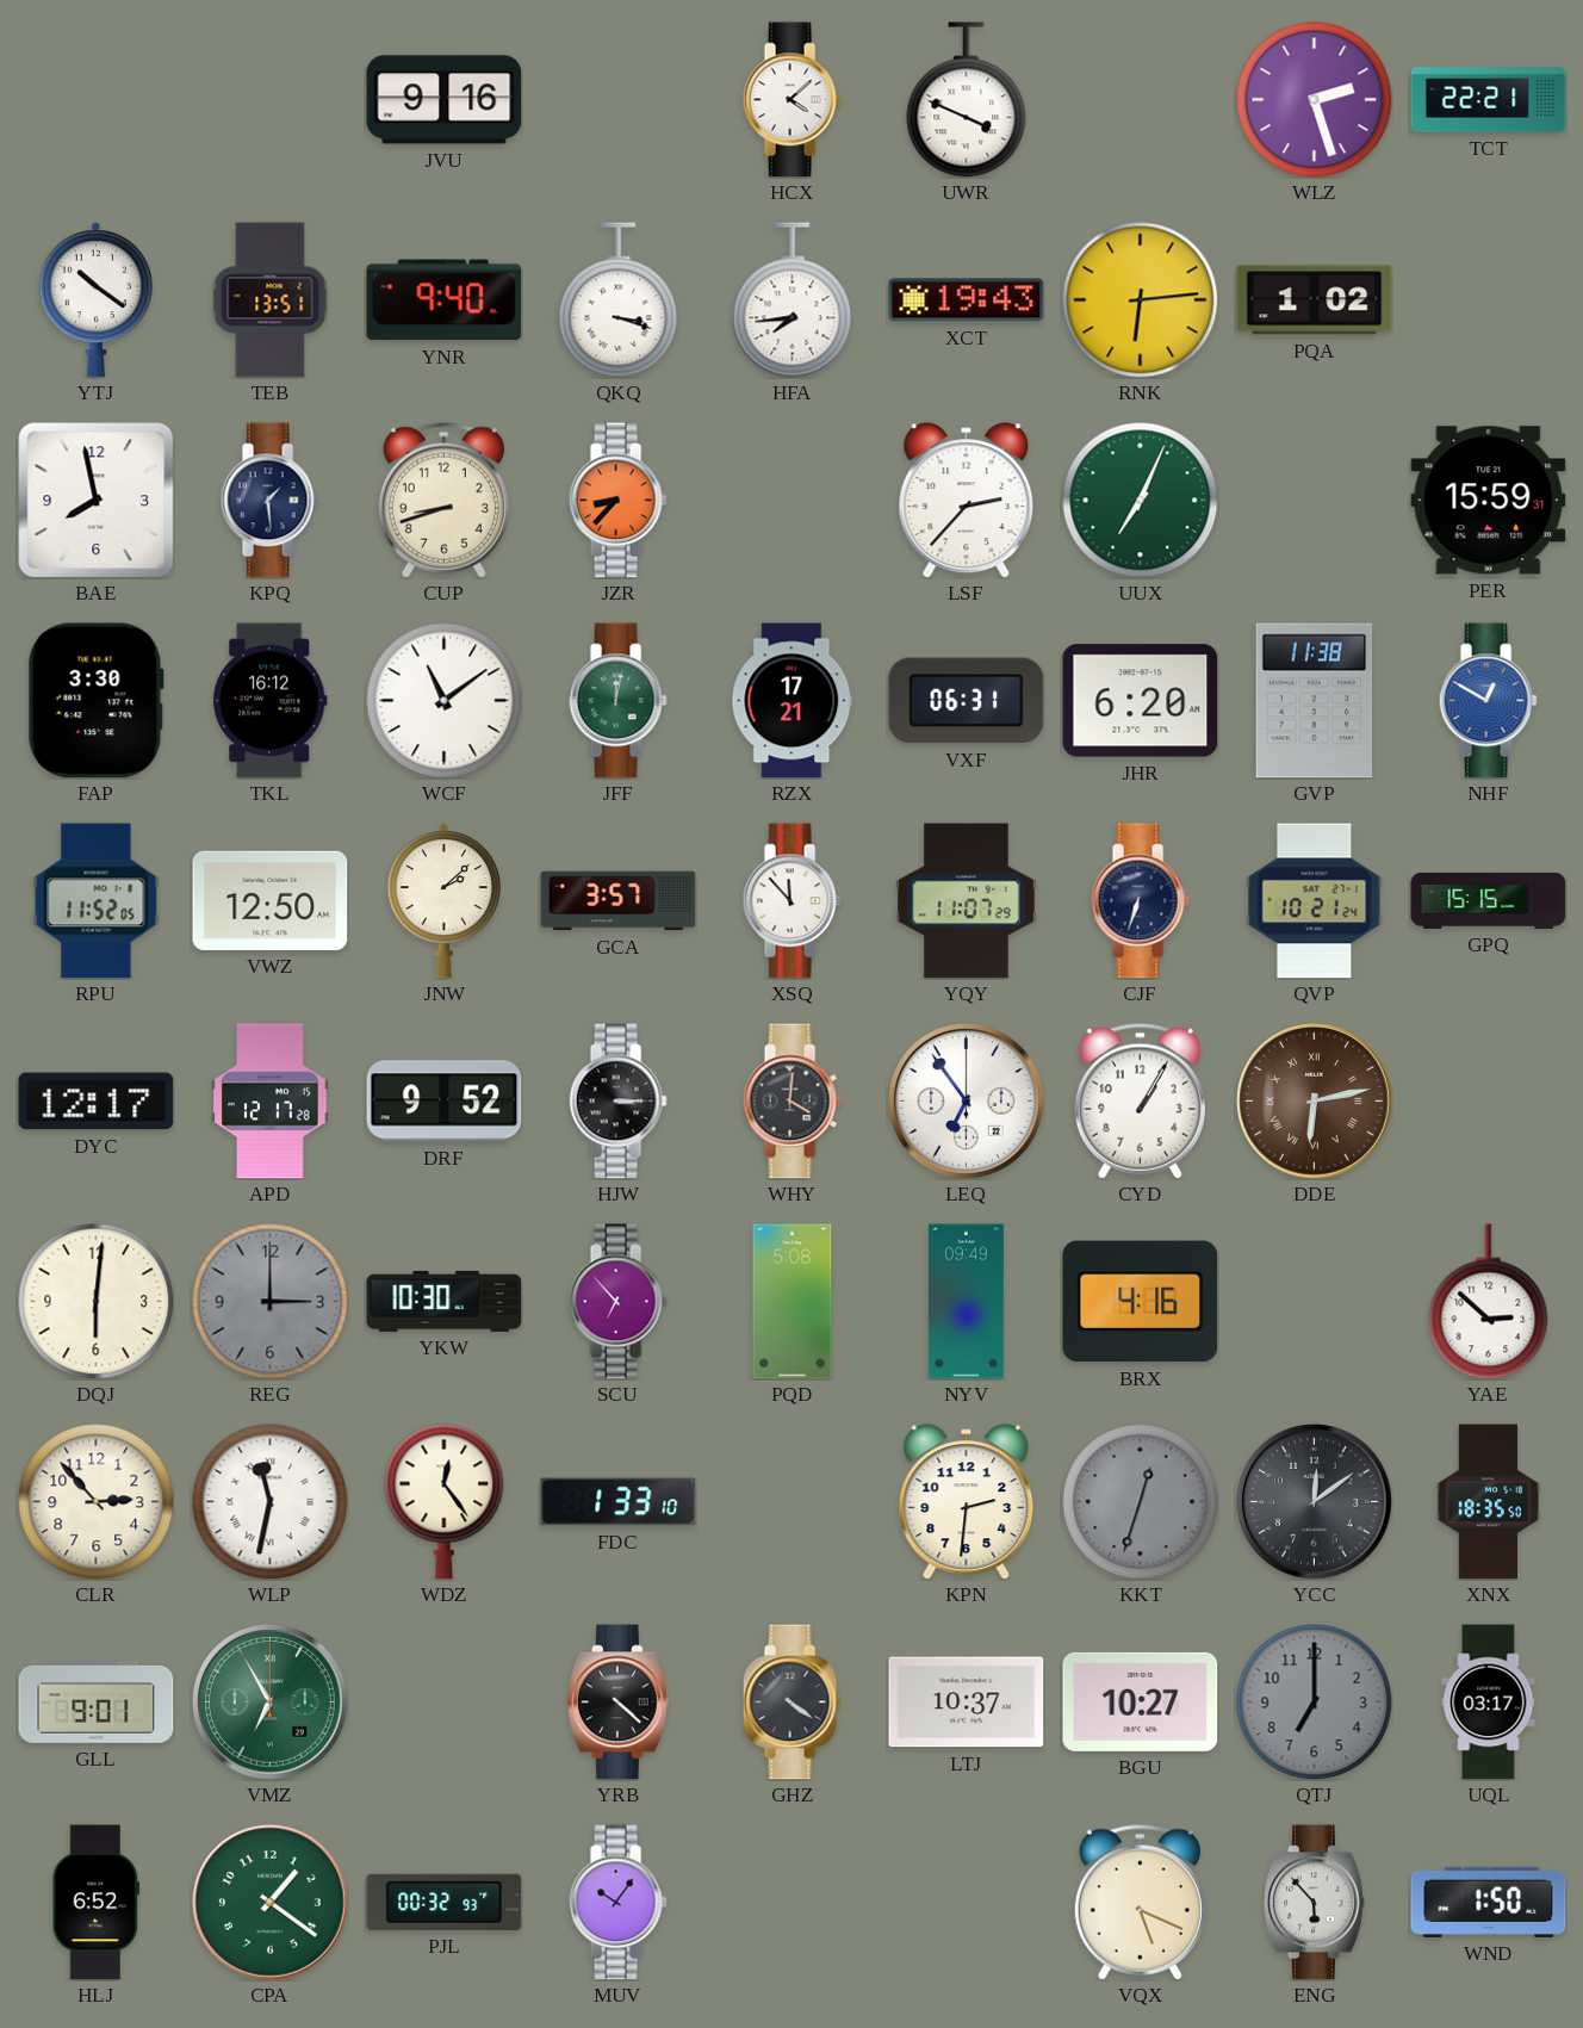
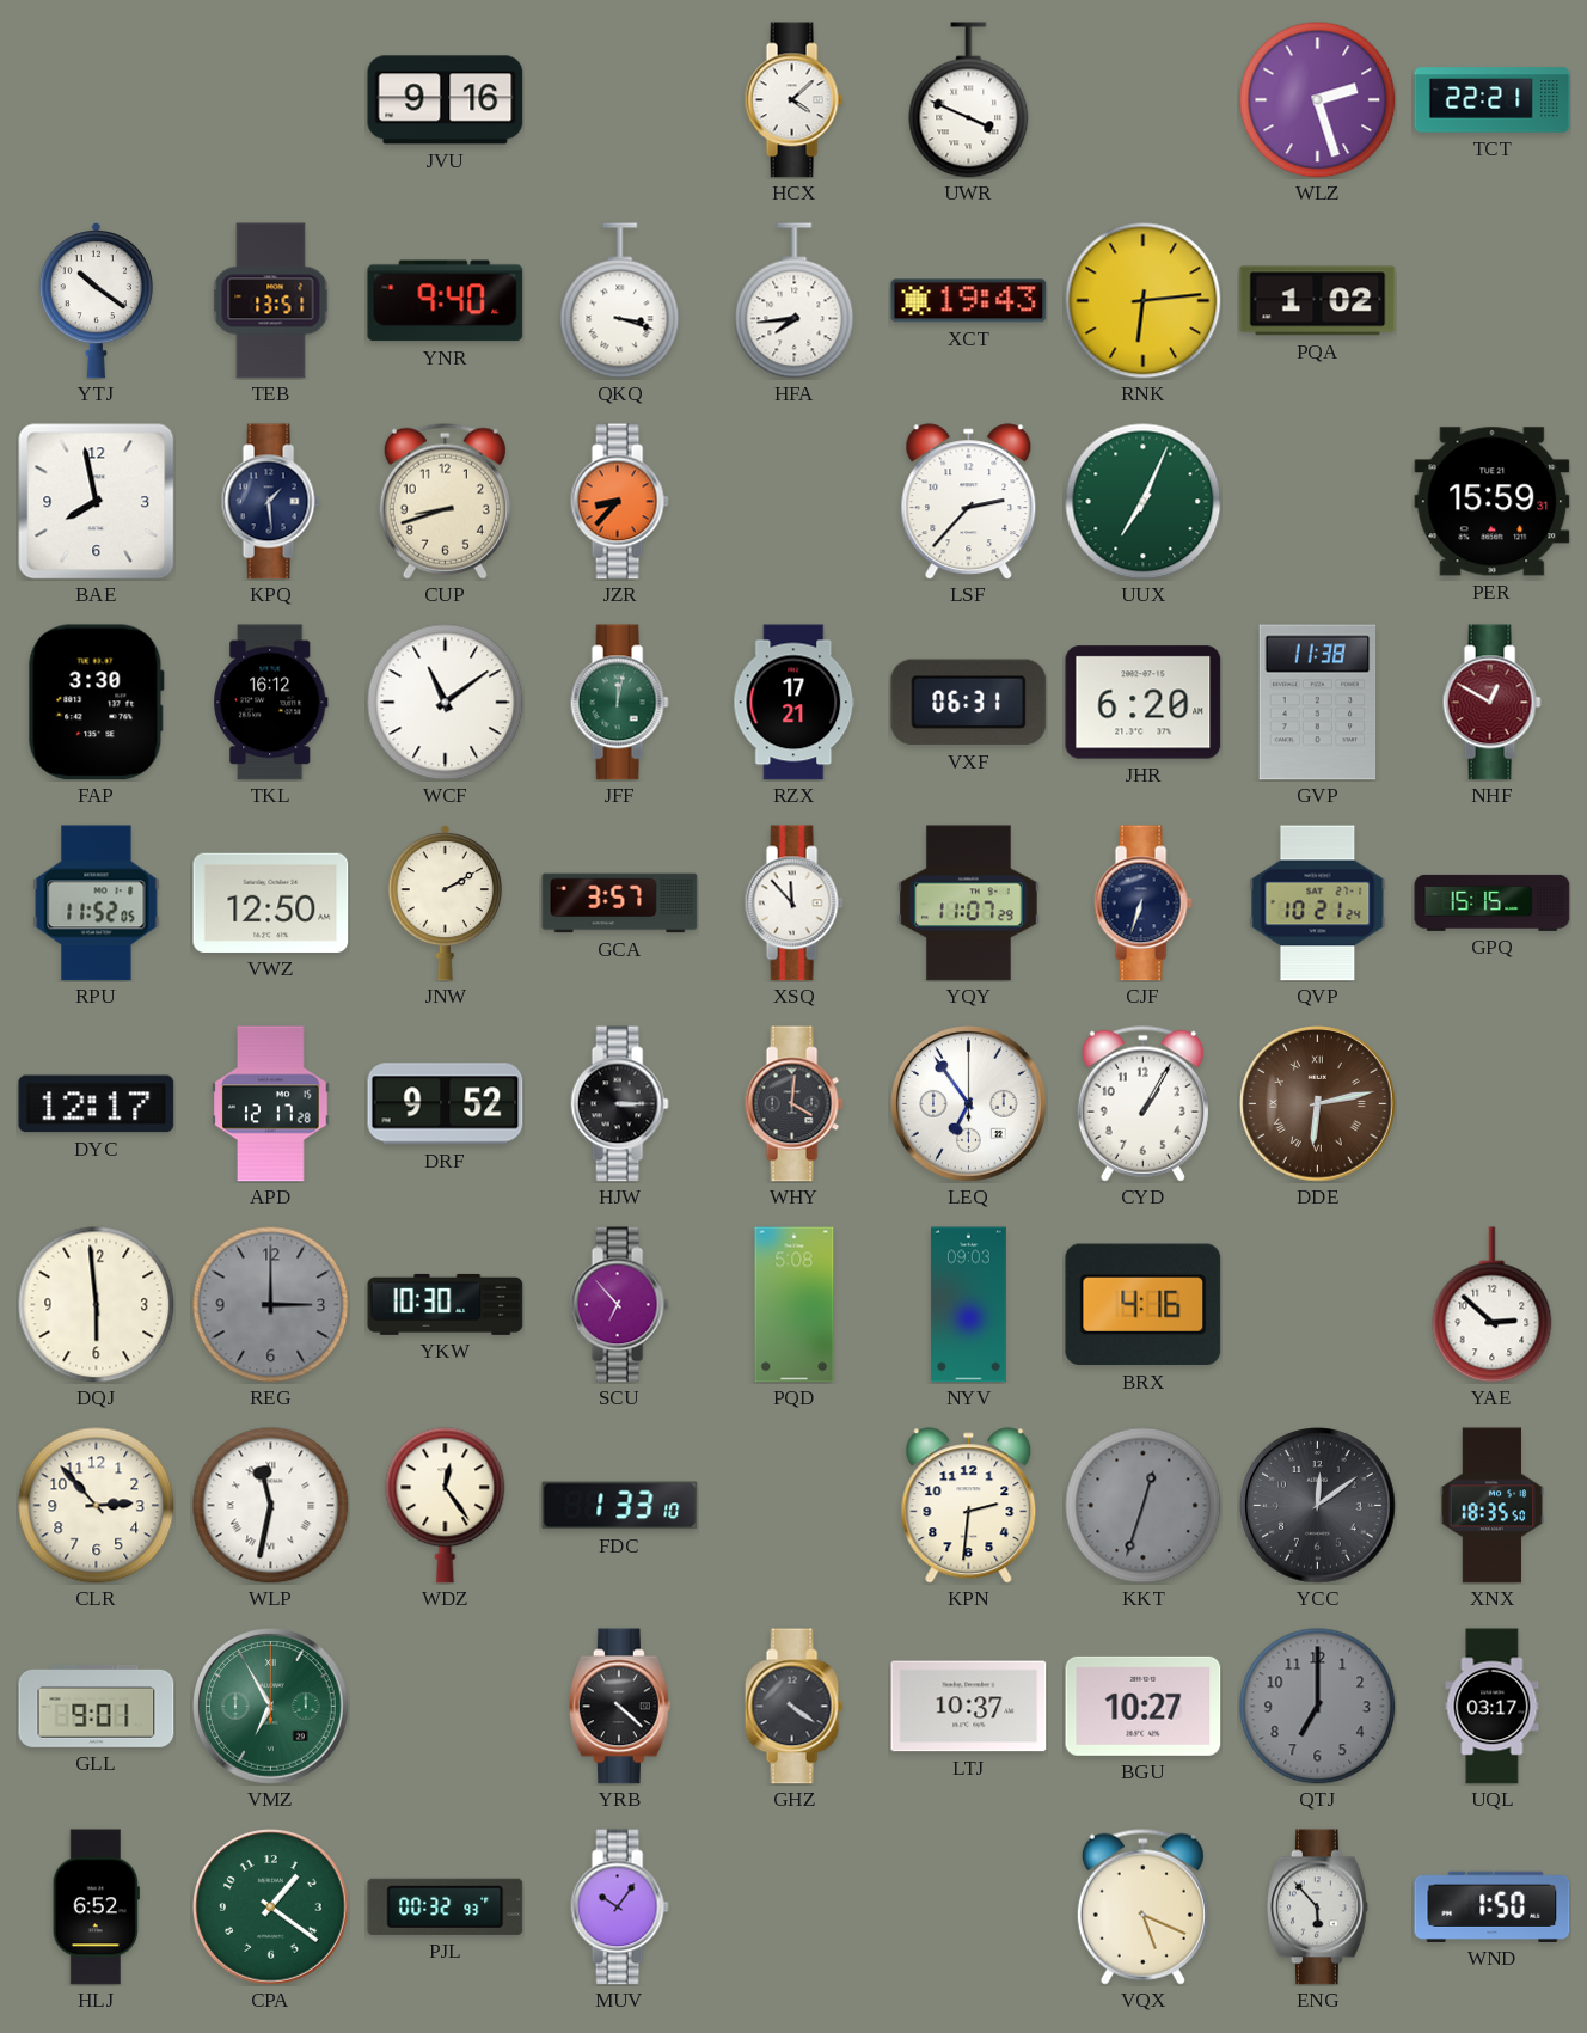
NHF dial: blue -> burgundy (1491, 703)
JNW: 2:08 -> 2:10 (445, 902)
DQJ: 6:01 -> 5:59 (97, 1305)
NYV: 09:49 -> 09:03 (968, 1305)
